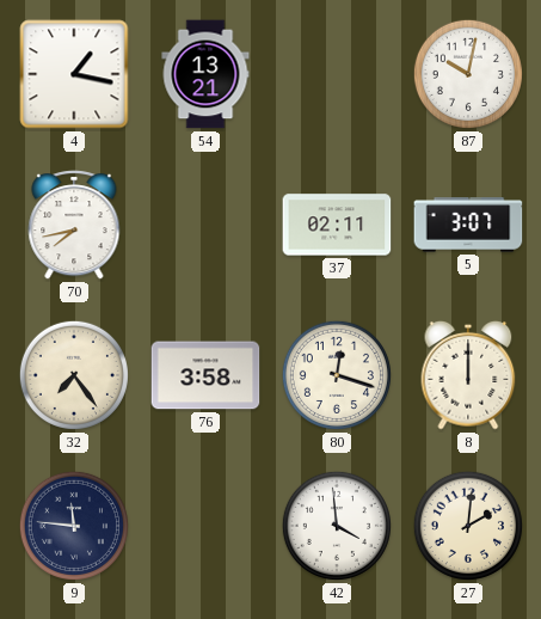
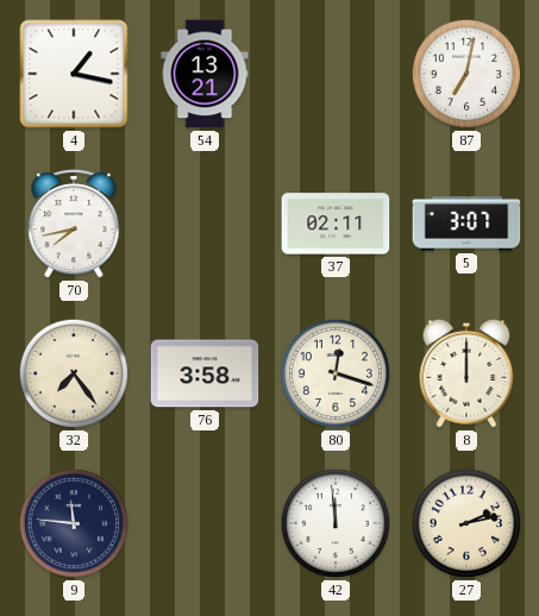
87: 10:02 -> 7:02 (466, 74)
42: 3:59 -> 11:59 (336, 523)
27: 2:01 -> 2:13 (466, 523)
